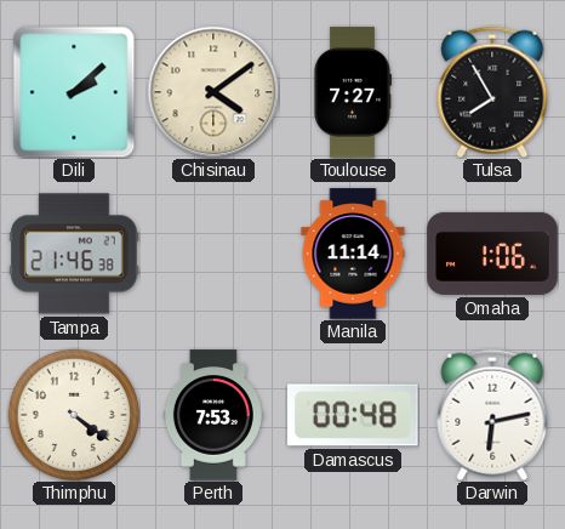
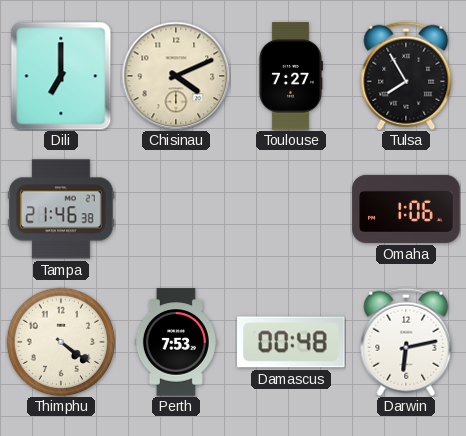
Dili: 2:08 -> 7:00 (61, 76)
Chisinau: 4:09 -> 4:11 (176, 76)
Manila: 11:14 -> none (353, 254)
